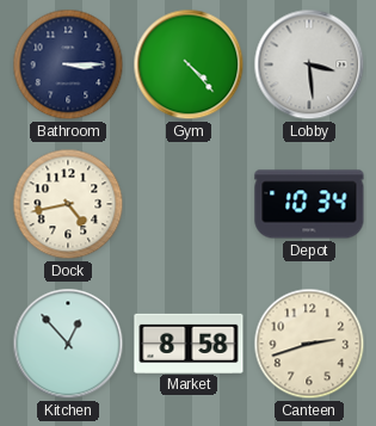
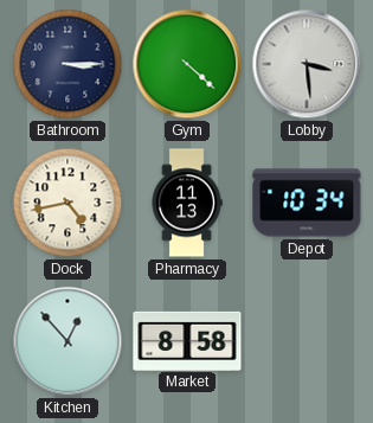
Gym: 4:23 -> 4:22 (187, 64)
Pharmacy: none -> 11:13 (187, 203)
Canteen: 2:42 -> none (309, 344)
